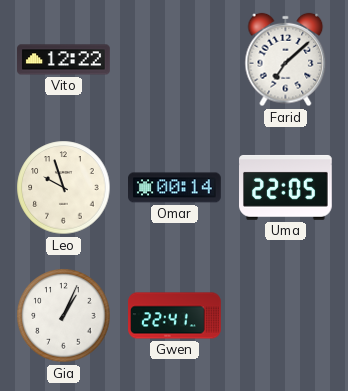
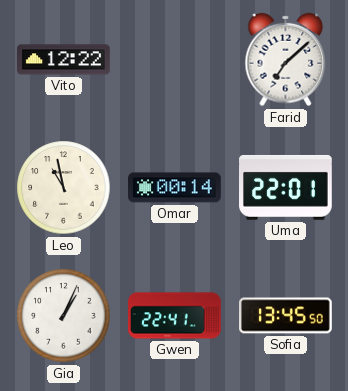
Leo: 9:57 -> 10:58 (64, 188)
Uma: 22:05 -> 22:01 (286, 187)
Sofia: none -> 13:45 (286, 316)
